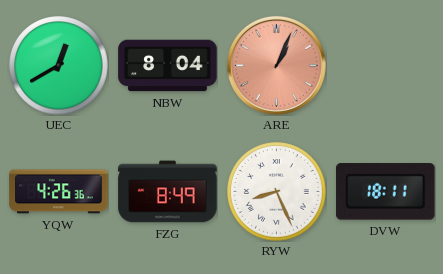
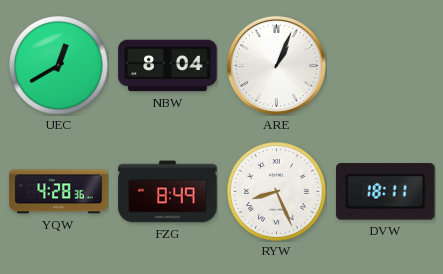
ARE dial: salmon -> white (276, 65)
YQW: 4:26 -> 4:28 (59, 192)
